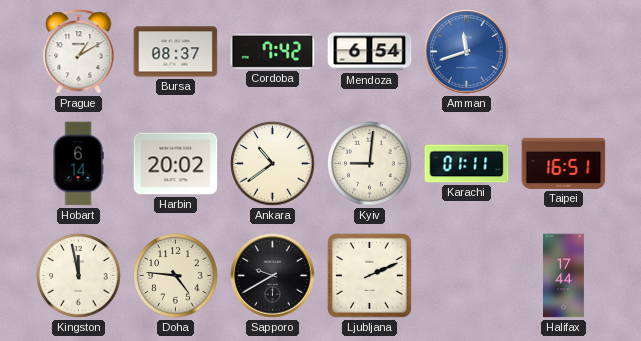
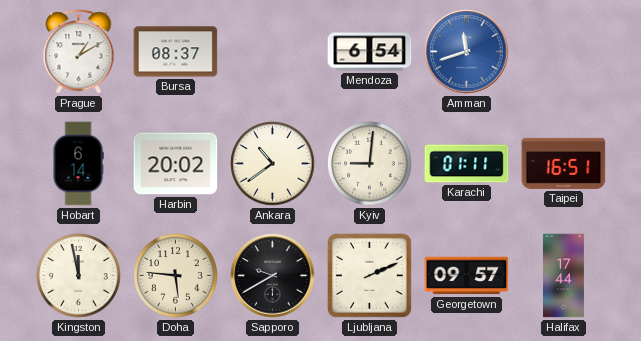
Cordoba: 7:42 -> none (273, 51)
Doha: 4:46 -> 5:46 (176, 276)
Georgetown: none -> 09:57 (467, 276)
